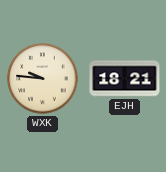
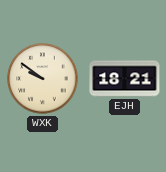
WXK: 9:46 -> 9:51 (43, 79)
